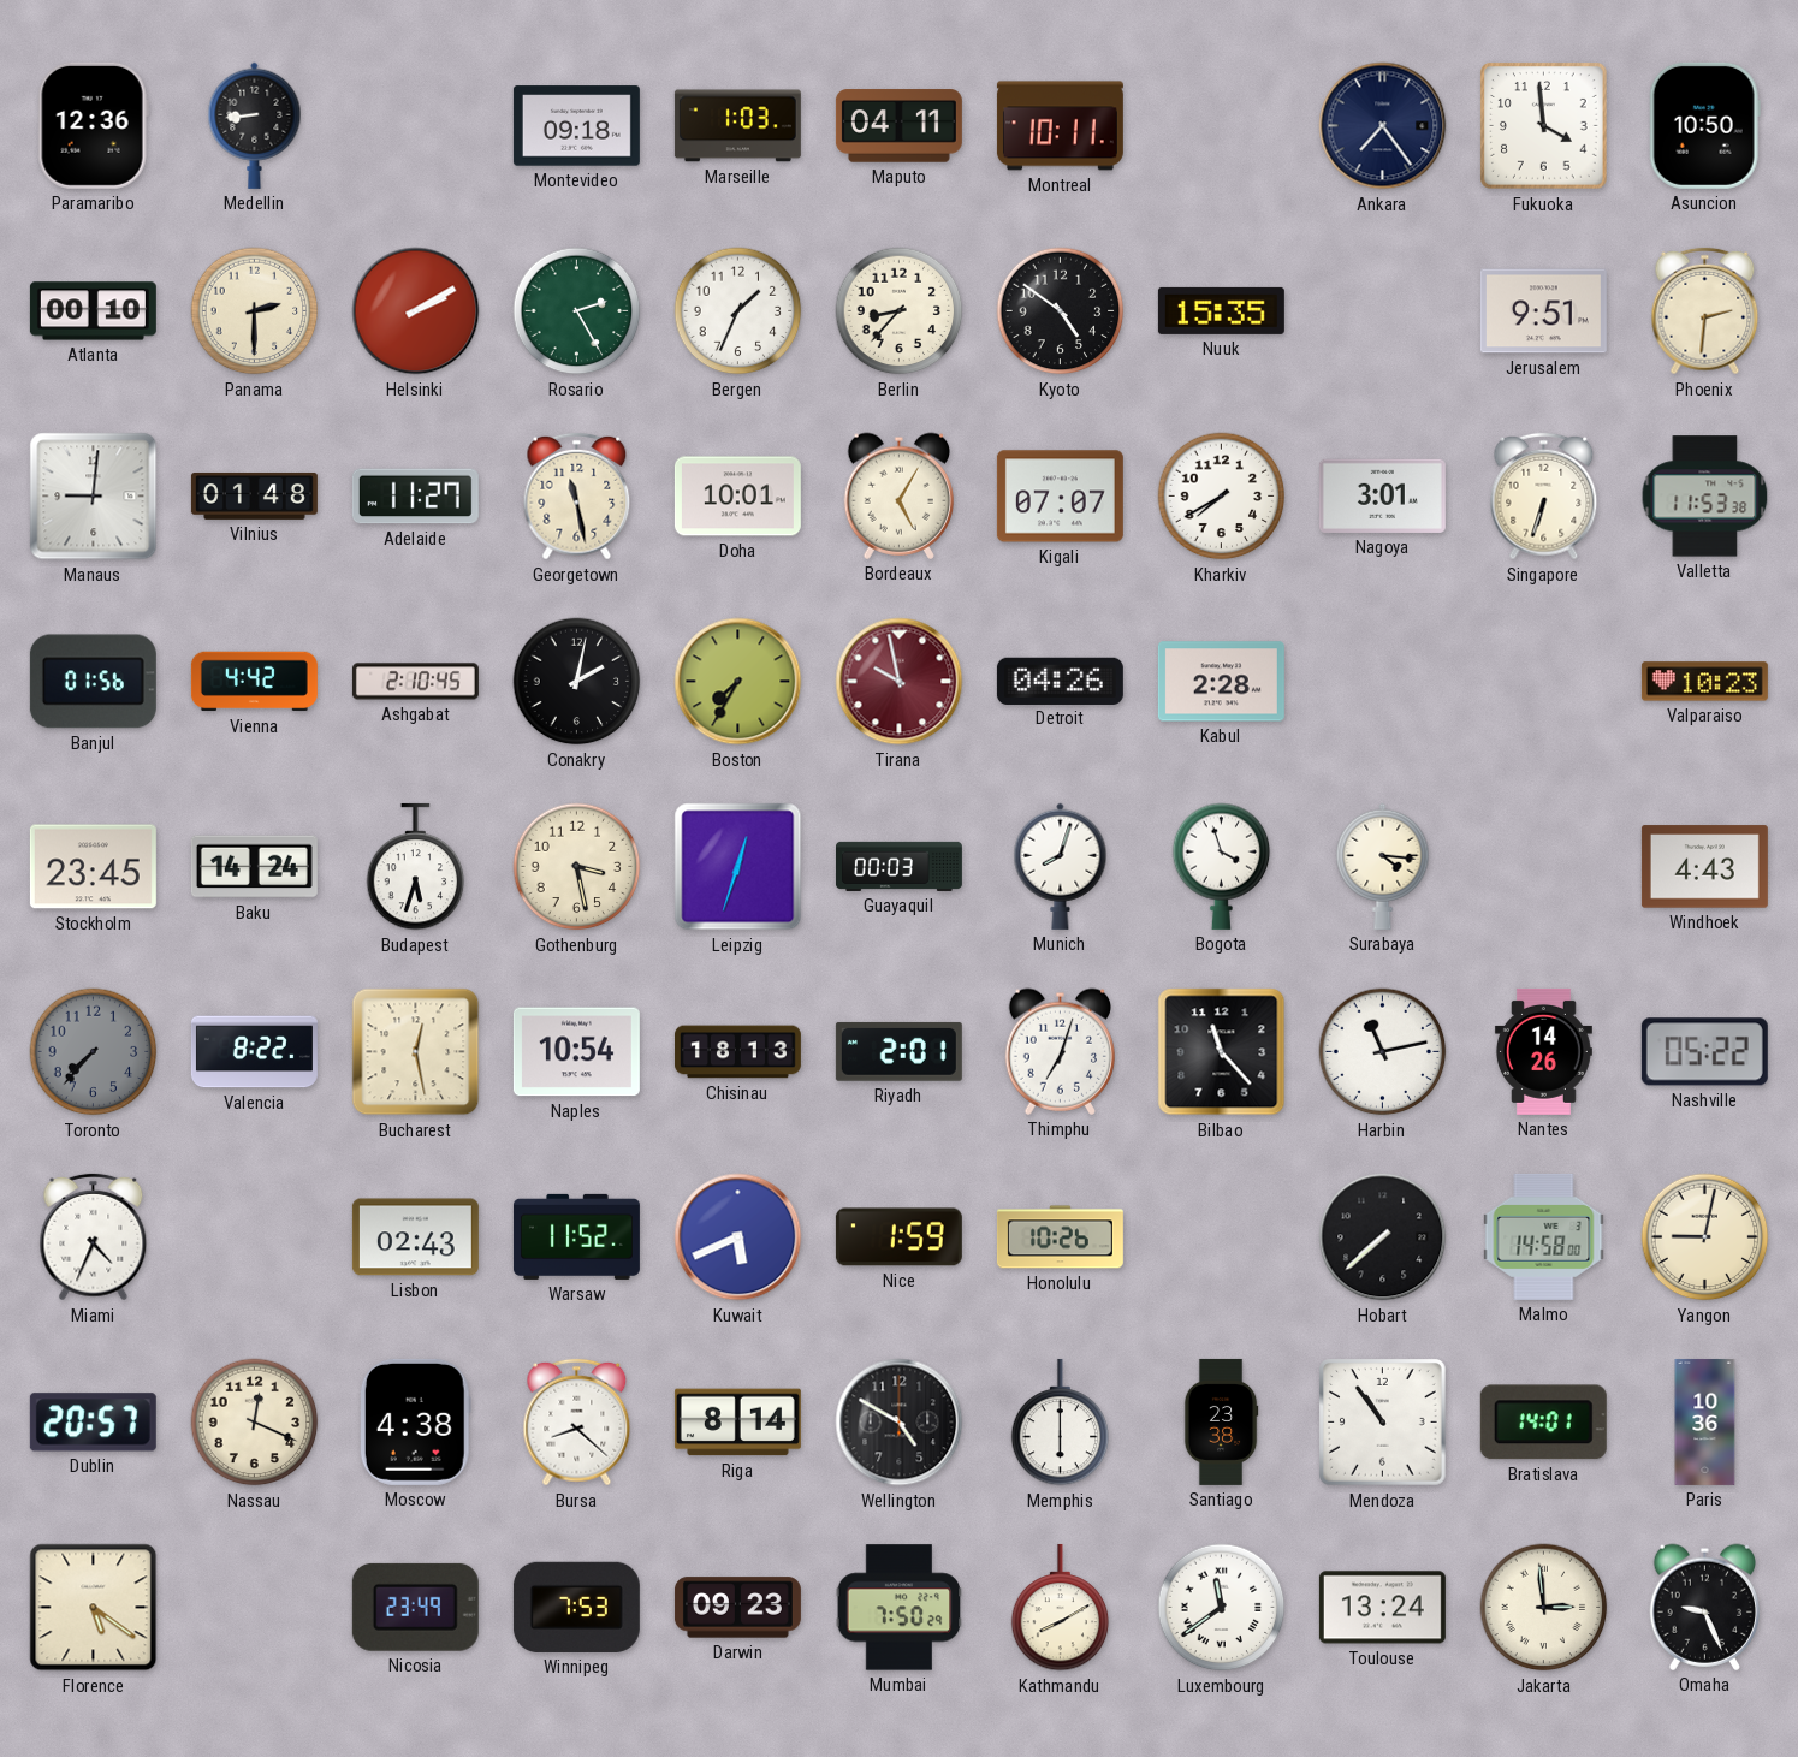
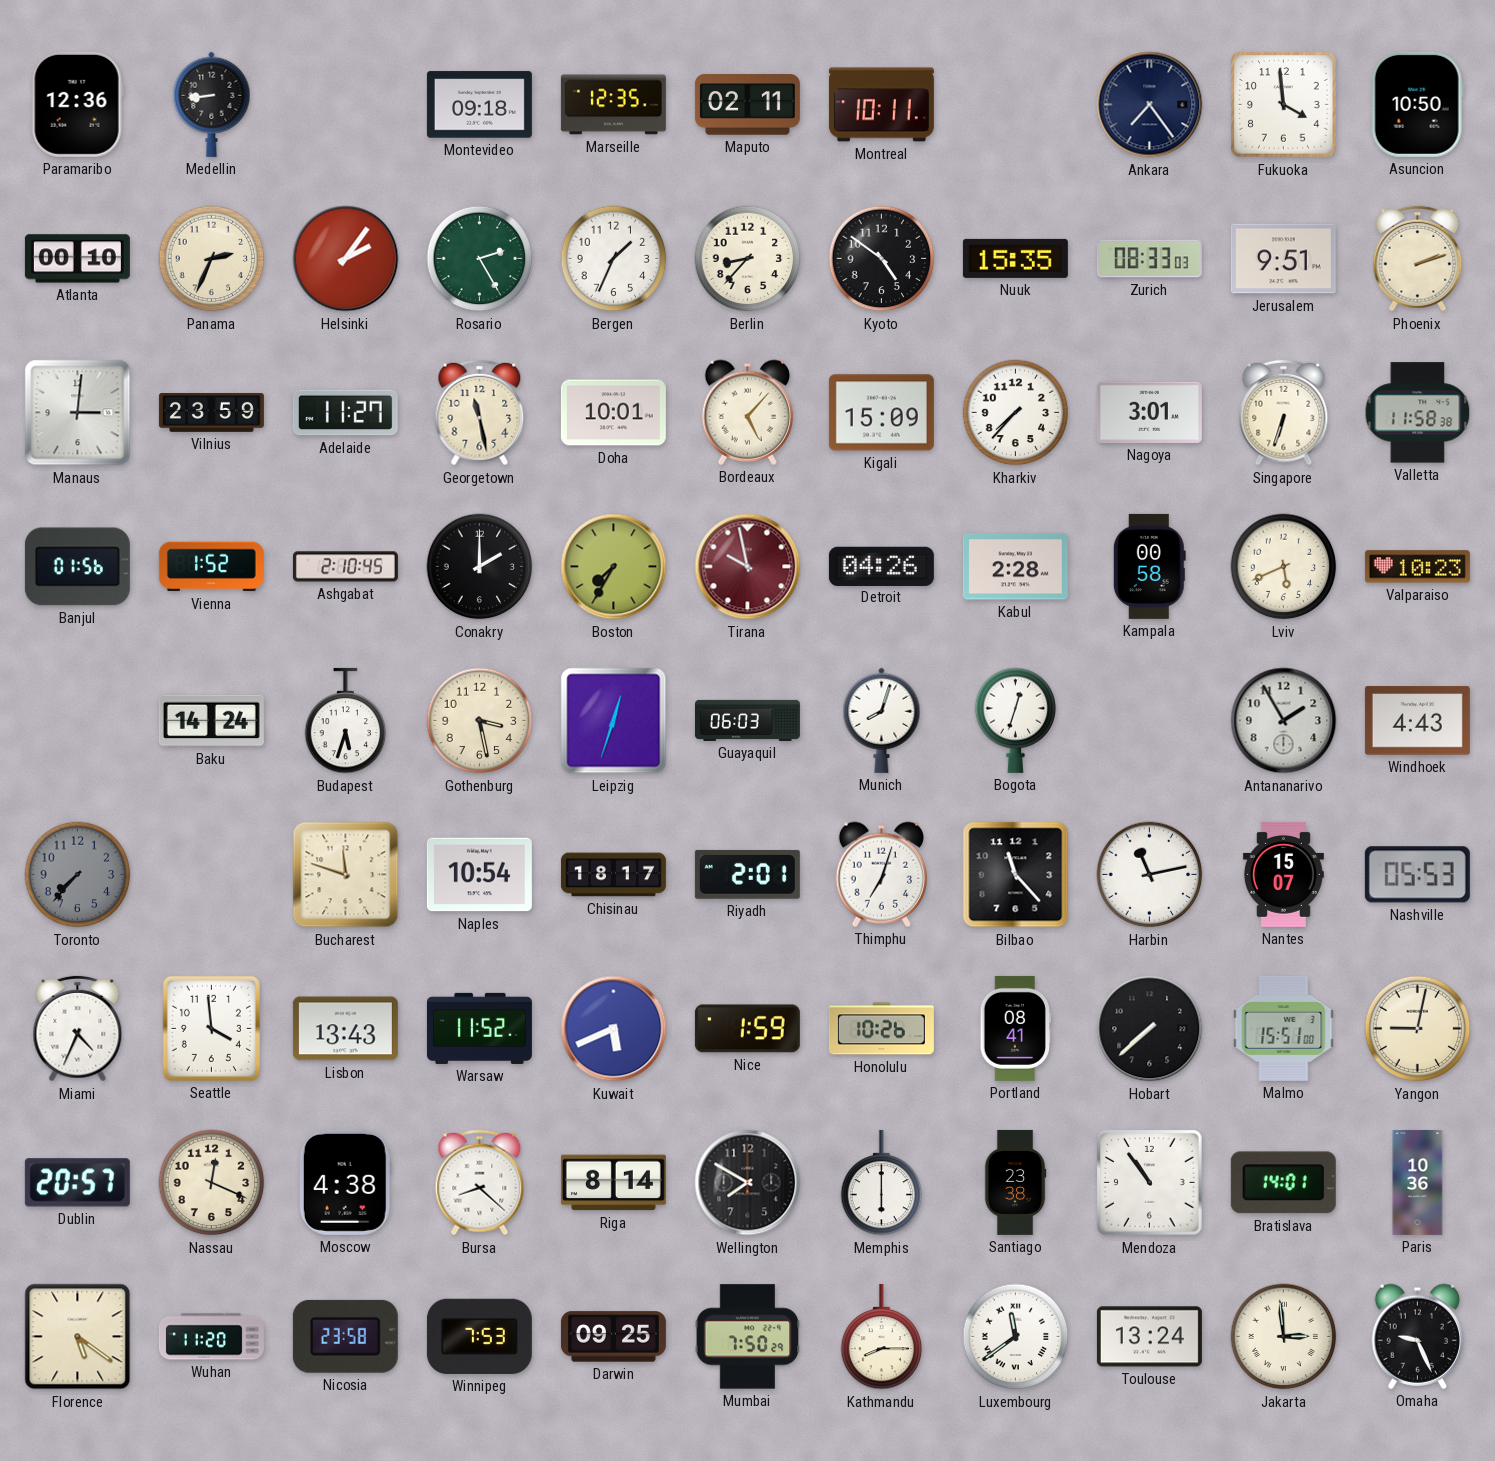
Marseille: 1:03 -> 12:35 (613, 105)
Maputo: 04:11 -> 02:11 (747, 105)
Panama: 2:30 -> 2:34 (212, 259)
Helsinki: 2:10 -> 2:06 (346, 259)
Zurich: none -> 08:33 (1149, 259)
Phoenix: 2:31 -> 2:12 (1418, 259)
Manaus: 9:01 -> 3:01 (78, 413)
Vilnius: 01:48 -> 23:59 (211, 413)
Bordeaux: 5:05 -> 5:07 (747, 412)
Kigali: 07:07 -> 15:09 (881, 413)
Kharkiv: 7:40 -> 7:37 (1016, 413)
Valletta: 11:53 -> 11:58 (1418, 413)
Vienna: 4:42 -> 1:52 (211, 567)
Conakry: 2:02 -> 2:00 (480, 567)
Kampala: none -> 00:58 (1149, 566)
Lviv: none -> 5:41 (1284, 567)
Stockholm: 23:45 -> none (93, 867)
Guayaquil: 00:03 -> 06:03 (747, 720)
Bogota: 3:57 -> 12:33 (1016, 720)
Surabaya: 4:16 -> none (1383, 866)
Antananarivo: none -> 1:55 (1284, 721)
Valencia: 8:22 -> none (254, 1052)
Bucharest: 12:28 -> 11:48 (346, 875)
Chisinau: 18:13 -> 18:17 (613, 875)
Nantes: 14:26 -> 15:07 (1283, 874)
Nashville: 05:22 -> 05:53 (1417, 875)
Seattle: none -> 3:59 (211, 1028)
Lisbon: 02:43 -> 13:43 (345, 1029)
Portland: none -> 08:41 (1015, 1028)
Malmo: 14:58 -> 15:51 (1284, 1028)
Wellington: 4:50 -> 7:50 (748, 1183)
Wuhan: none -> 11:20 (211, 1337)
Nicosia: 23:49 -> 23:58 (345, 1336)
Darwin: 09:23 -> 09:25 (613, 1337)
Kathmandu: 8:10 -> 8:15 (882, 1337)
